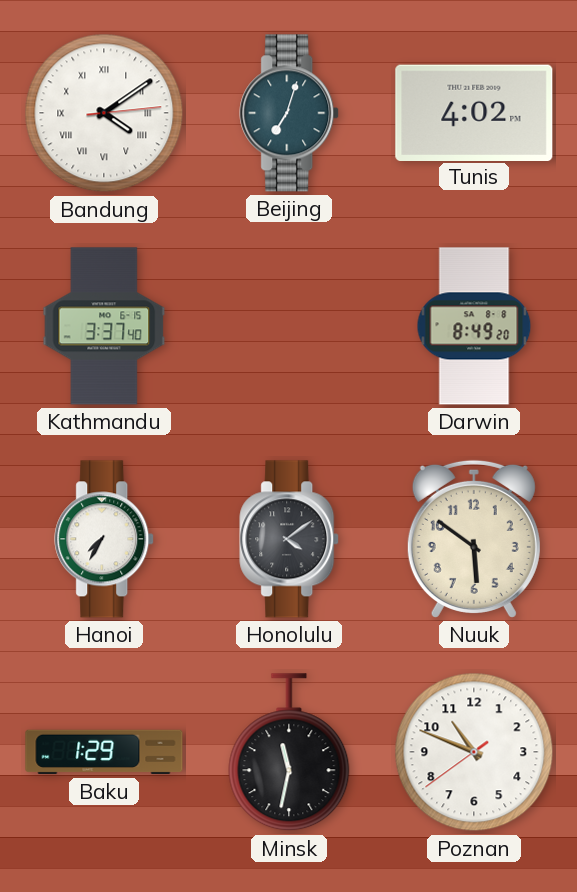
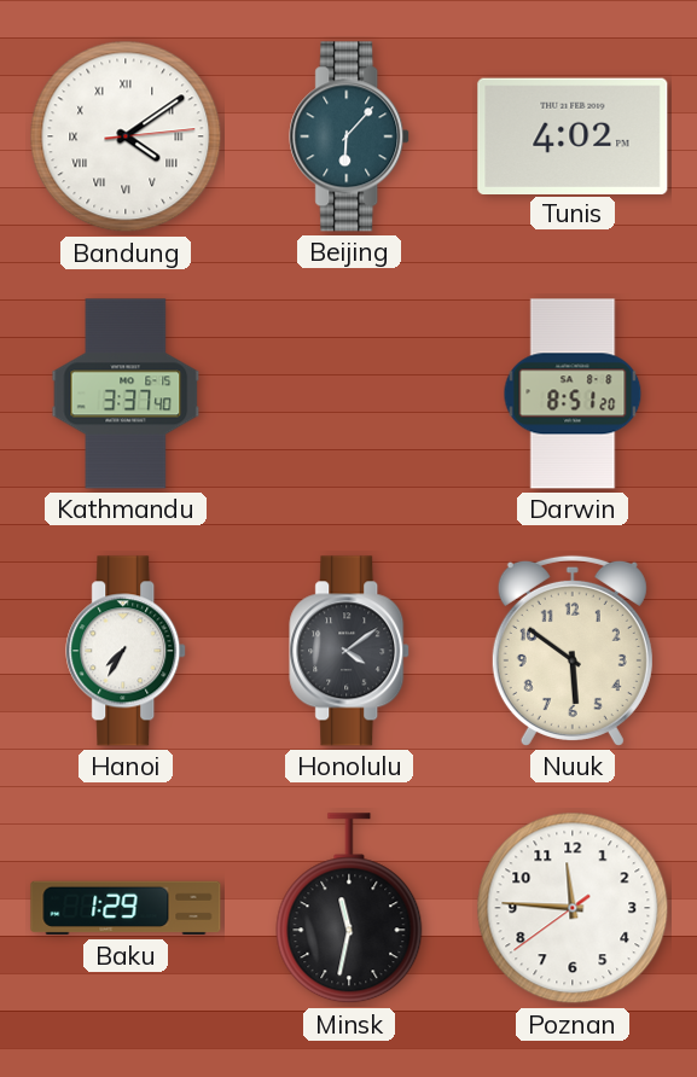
Beijing: 7:03 -> 6:07 (350, 136)
Darwin: 8:49 -> 8:51 (573, 394)
Poznan: 10:48 -> 11:45 (573, 908)
